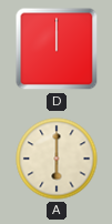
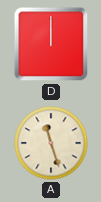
A: 6:00 -> 11:27 (51, 143)
